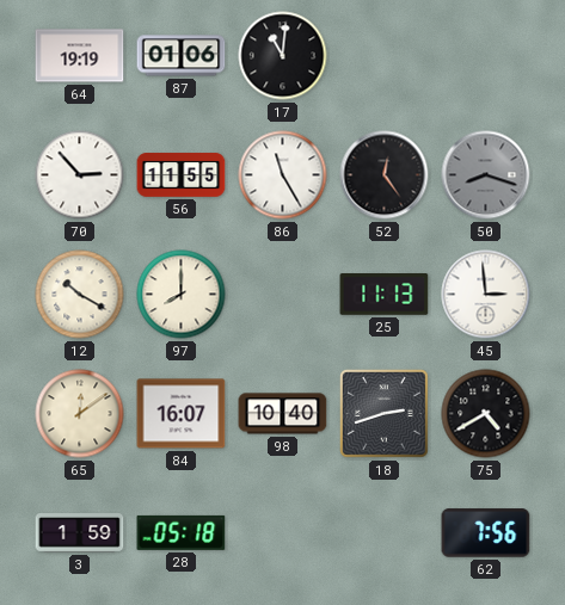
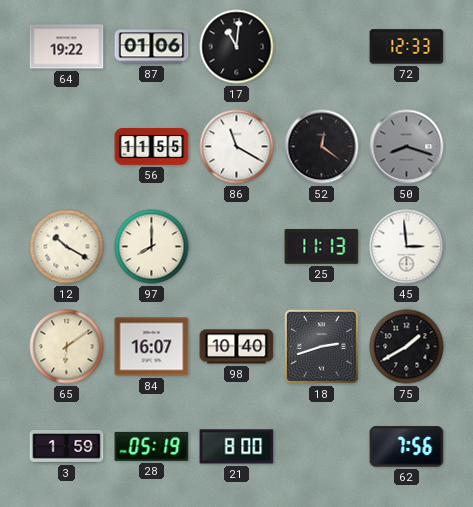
64: 19:19 -> 19:22 (67, 47)
72: none -> 12:33 (407, 47)
70: 2:53 -> none (80, 175)
86: 11:25 -> 11:20 (237, 147)
52: 12:24 -> 12:21 (322, 147)
65: 12:09 -> 6:09 (67, 347)
75: 4:40 -> 1:40 (407, 347)
28: 05:18 -> 05:19 (152, 446)
21: none -> 8:00 (237, 447)
